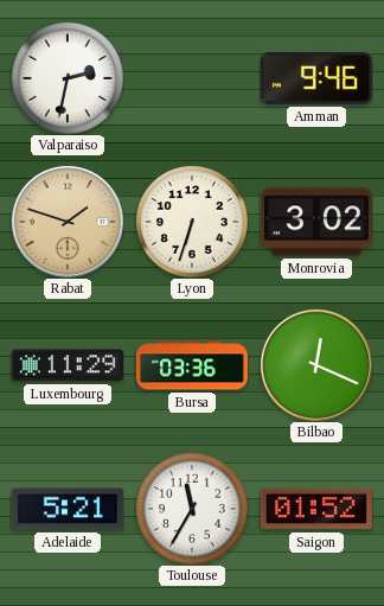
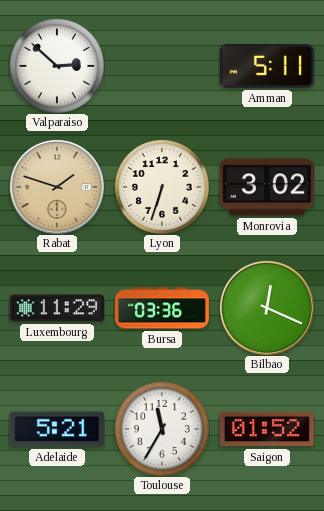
Valparaiso: 2:32 -> 2:52 (57, 66)
Amman: 9:46 -> 5:11 (267, 67)
